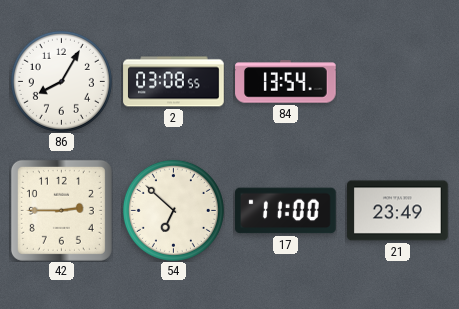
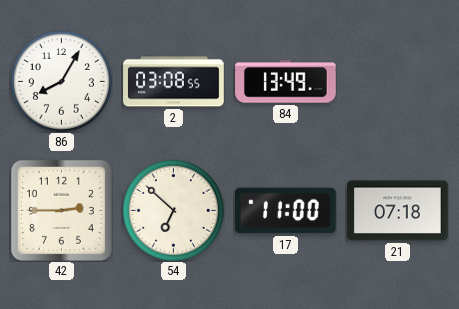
84: 13:54 -> 13:49 (286, 82)
21: 23:49 -> 07:18 (398, 211)
